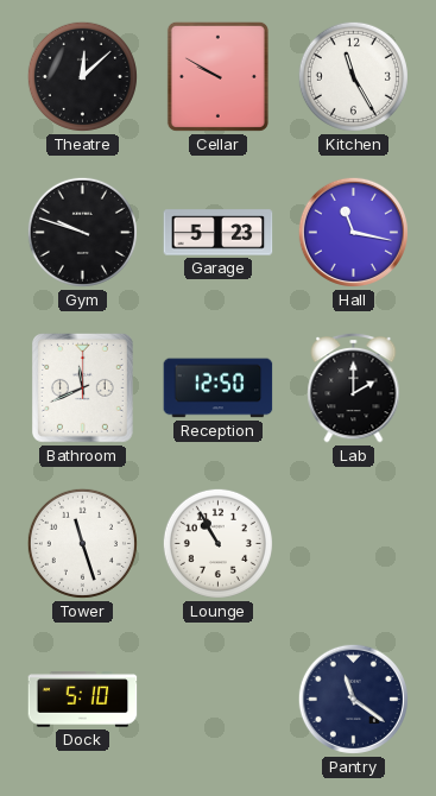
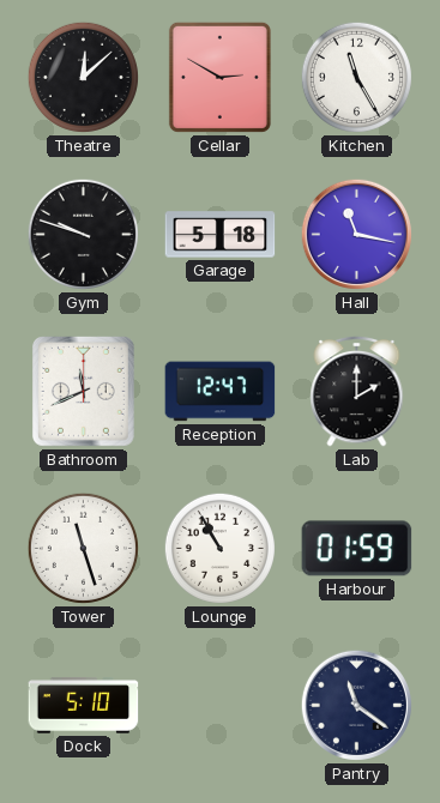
Cellar: 9:50 -> 2:50 (219, 77)
Garage: 5:23 -> 5:18 (221, 235)
Reception: 12:50 -> 12:47 (221, 392)
Harbour: none -> 01:59 (357, 549)
